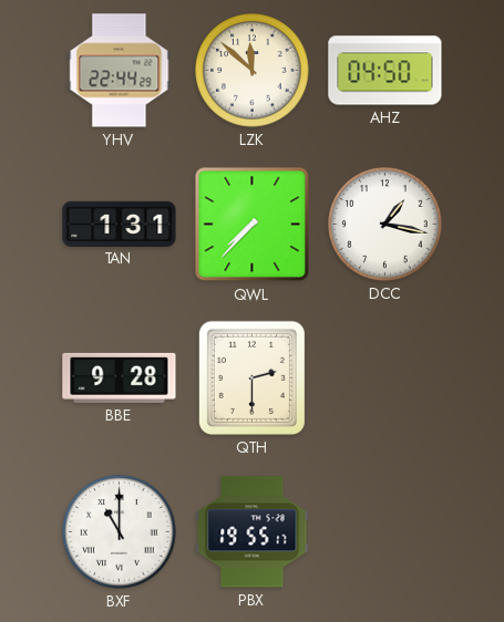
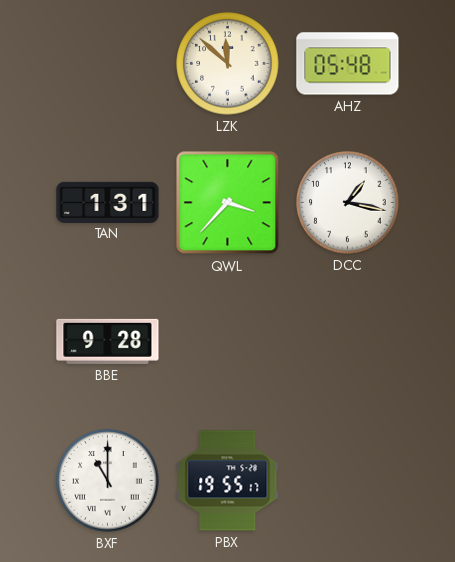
YHV: 22:44 -> none (120, 71)
AHZ: 04:50 -> 05:48 (348, 64)
QWL: 7:37 -> 3:37 (228, 203)
QTH: 2:30 -> none (251, 377)
